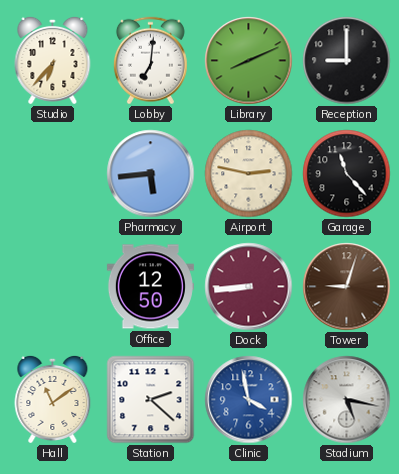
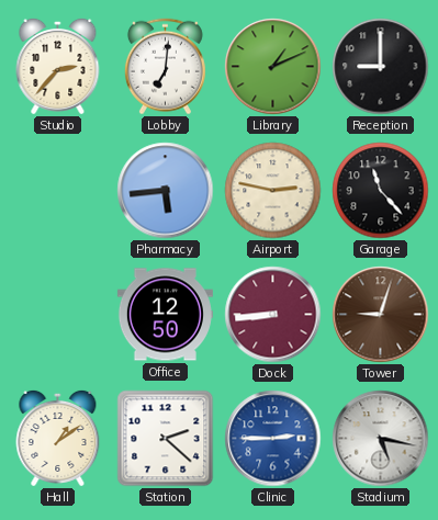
Studio: 6:37 -> 2:37 (58, 66)
Library: 8:11 -> 1:11 (273, 67)
Hall: 11:09 -> 1:09 (58, 438)
Clinic: 3:58 -> 2:45 (273, 439)
